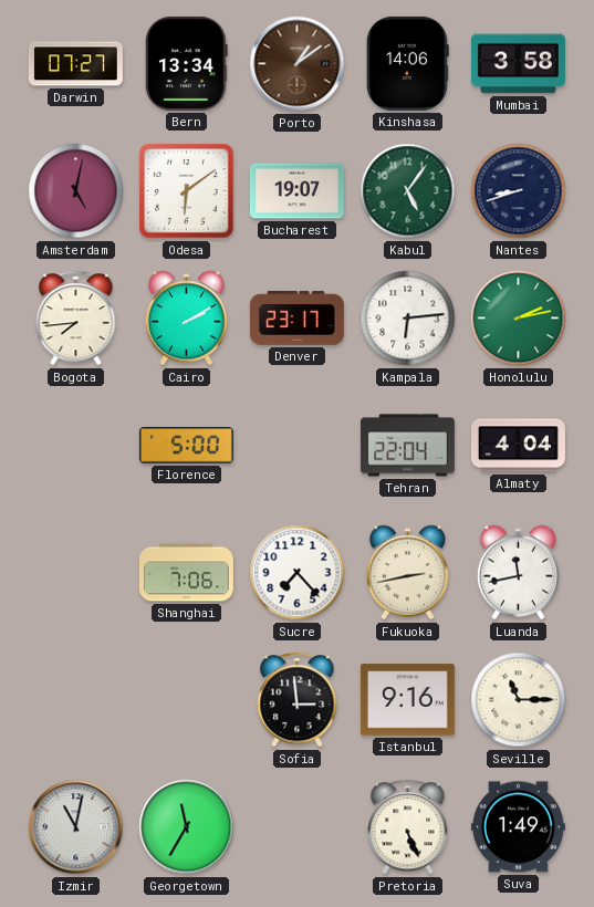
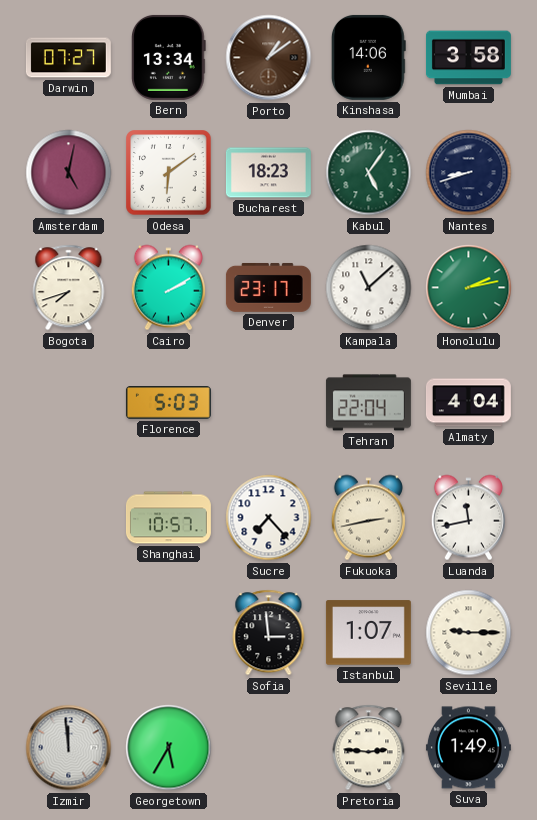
Bucharest: 19:07 -> 18:23 (268, 173)
Bogota: 7:44 -> 7:42 (69, 288)
Kampala: 6:14 -> 11:08 (369, 288)
Florence: 5:00 -> 5:03 (168, 403)
Shanghai: 7:06 -> 10:57 (168, 518)
Istanbul: 9:16 -> 1:07 (368, 633)
Seville: 11:15 -> 9:15 (469, 633)
Izmir: 11:02 -> 11:59 (69, 748)
Georgetown: 11:35 -> 5:35 (169, 748)
Pretoria: 5:26 -> 2:46 (369, 748)
